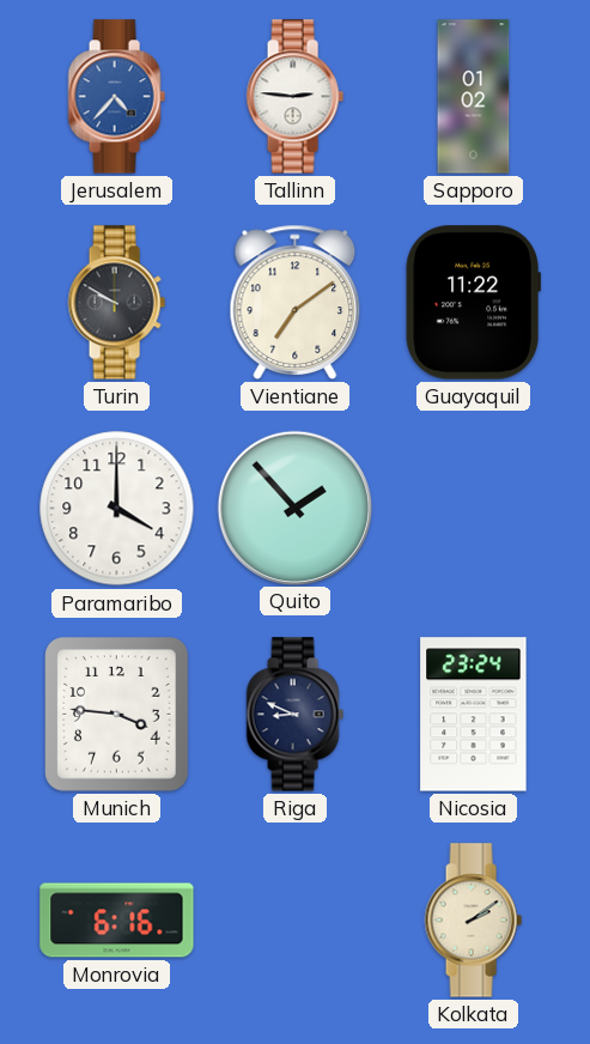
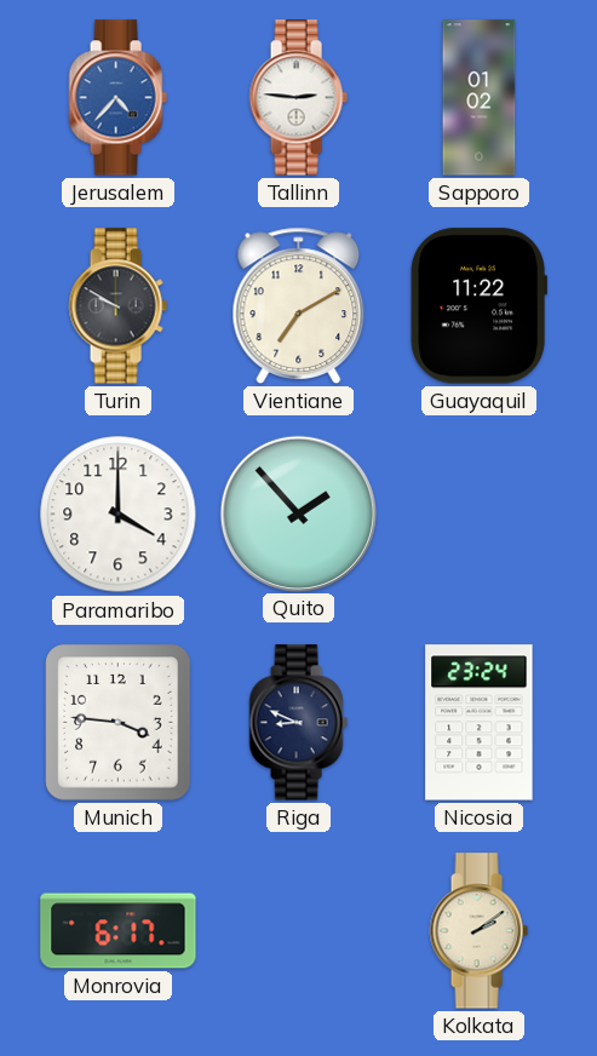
Vientiane: 7:09 -> 7:10 (299, 305)
Monrovia: 6:16 -> 6:17 (119, 931)
